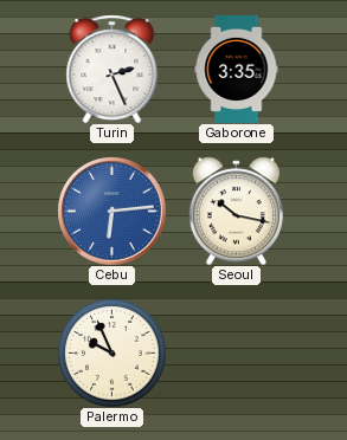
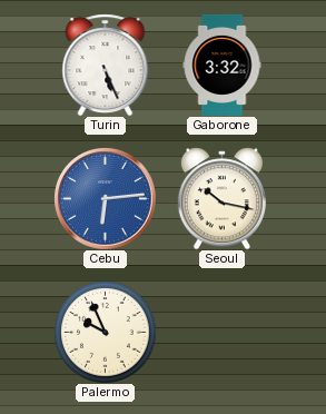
Turin: 2:26 -> 5:26 (106, 65)
Gaborone: 3:35 -> 3:32 (223, 65)
